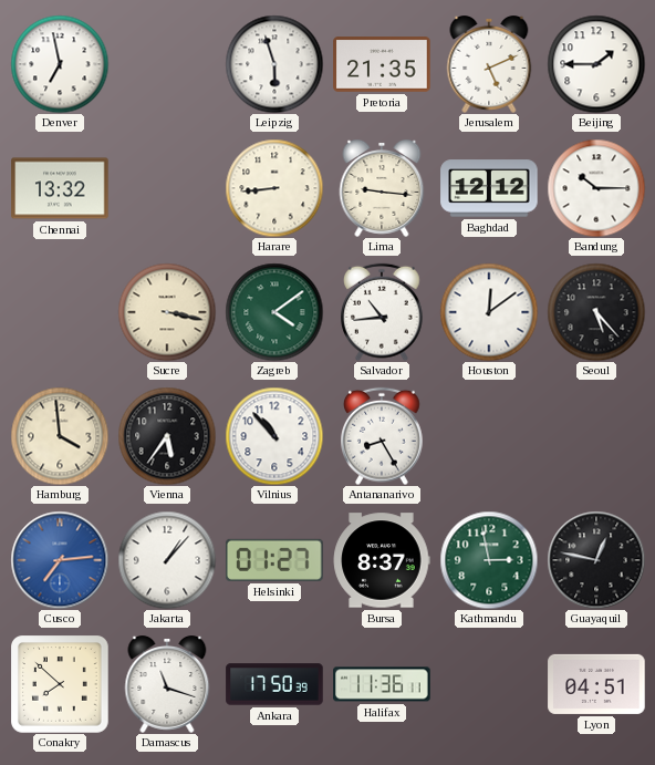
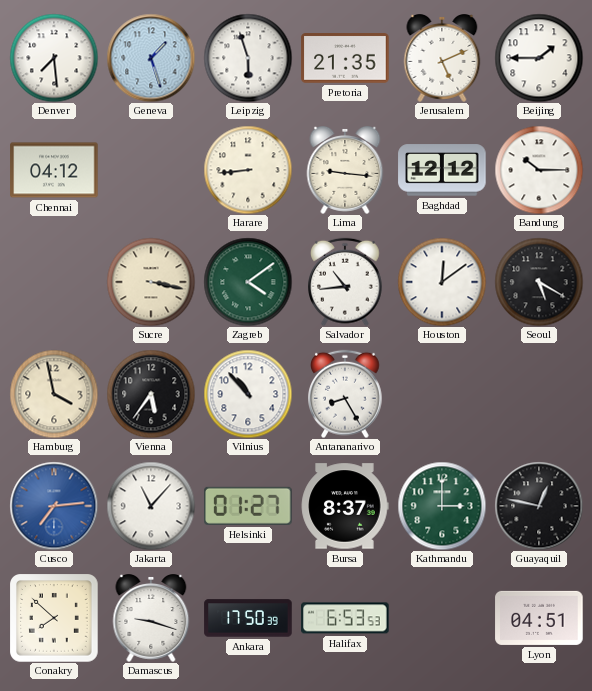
Denver: 6:58 -> 7:29 (54, 58)
Geneva: none -> 1:27 (151, 58)
Chennai: 13:32 -> 04:12 (54, 170)
Seoul: 5:23 -> 5:20 (539, 282)
Hamburg: 3:59 -> 3:58 (54, 394)
Jakarta: 1:07 -> 11:07 (151, 506)
Kathmandu: 2:58 -> 3:00 (442, 506)
Damascus: 11:18 -> 9:18 (151, 619)
Halifax: 11:36 -> 6:53 (345, 618)
